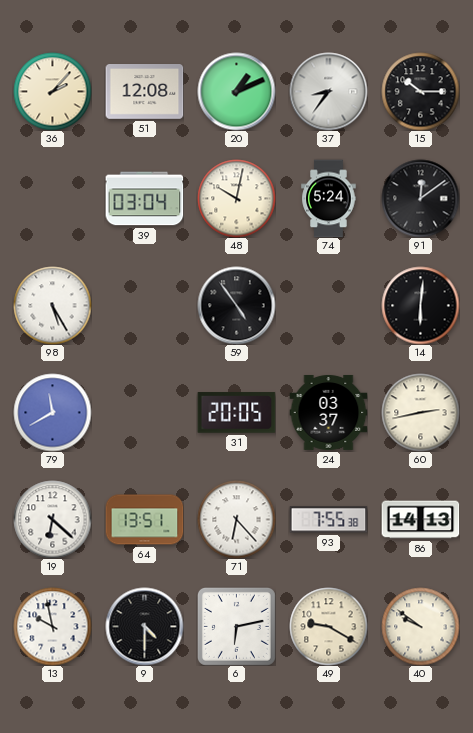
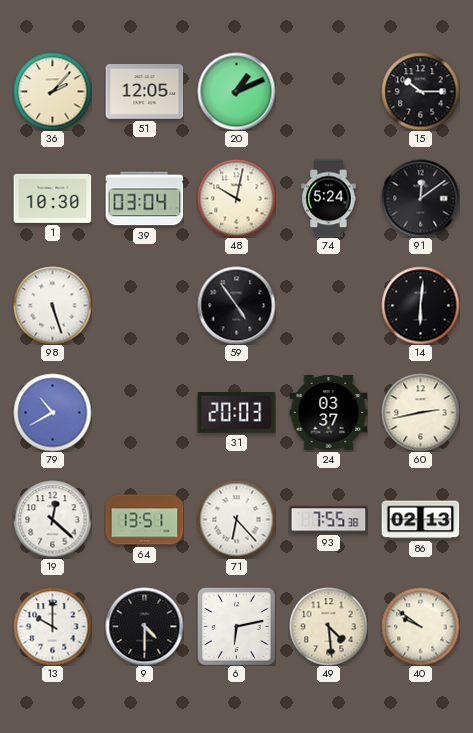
51: 12:08 -> 12:05 (144, 92)
37: 8:36 -> none (328, 91)
1: none -> 10:30 (52, 198)
98: 5:25 -> 5:27 (52, 305)
79: 11:40 -> 10:40 (52, 412)
31: 20:05 -> 20:03 (236, 413)
19: 6:22 -> 12:22 (52, 519)
86: 14:13 -> 02:13 (420, 520)
13: 9:58 -> 10:00 (52, 626)
49: 9:20 -> 4:29 (328, 626)
